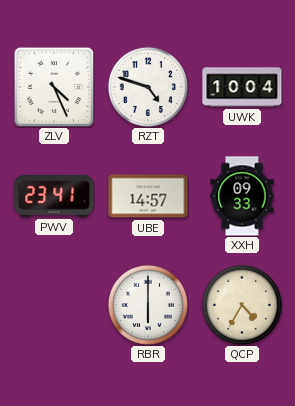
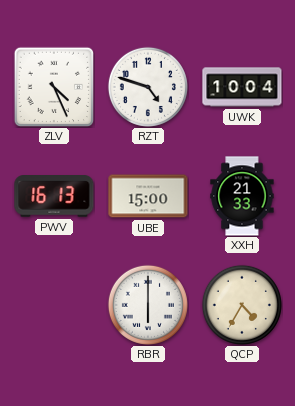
PWV: 23:41 -> 16:13 (54, 197)
UBE: 14:57 -> 15:00 (148, 196)
XXH: 09:33 -> 21:33 (242, 196)
